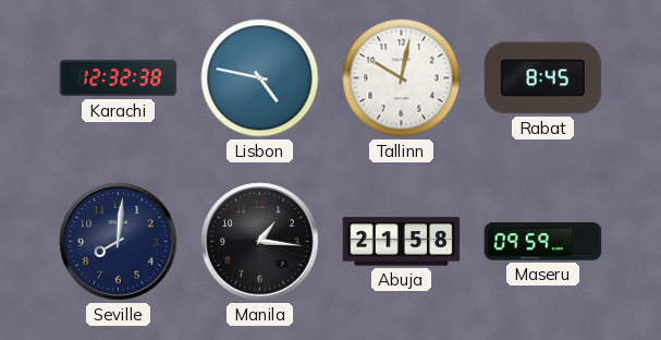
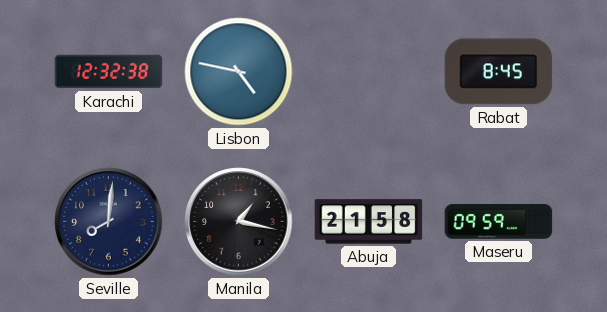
Tallinn: 10:02 -> none (402, 78)
Manila: 1:16 -> 1:17 (239, 222)
